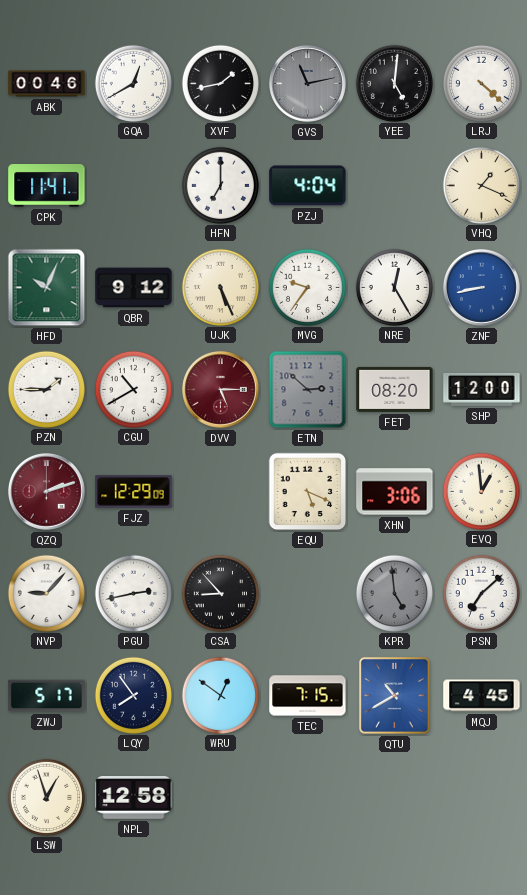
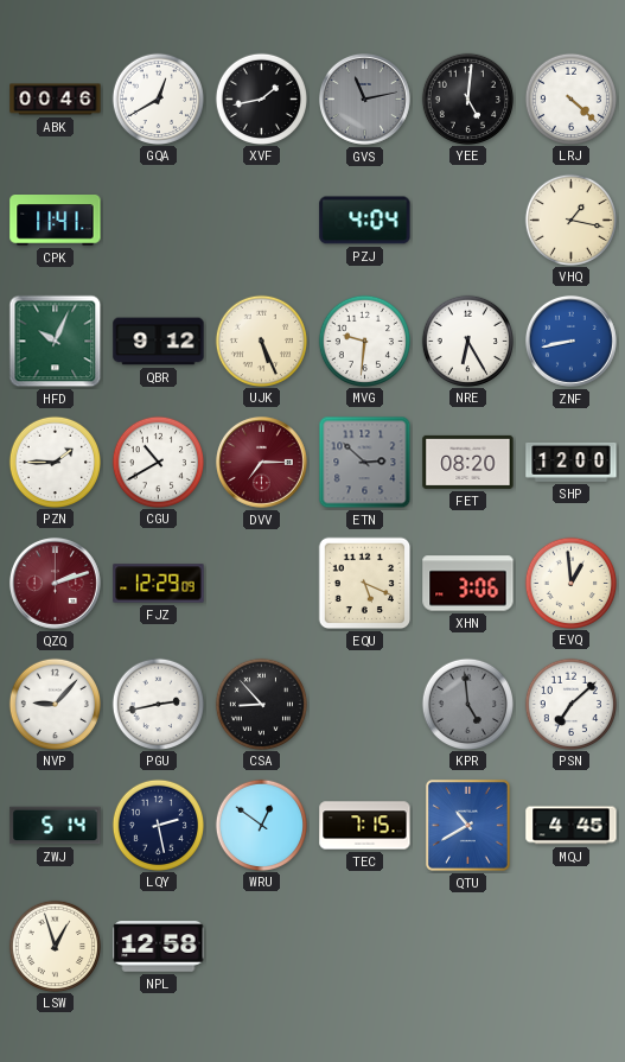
HFN: 7:00 -> none (220, 185)
VHQ: 1:19 -> 1:17 (570, 220)
MVG: 9:36 -> 9:31 (364, 341)
NRE: 12:25 -> 6:25 (467, 341)
DVV: 5:15 -> 7:15 (261, 462)
ZWJ: 5:17 -> 5:14 (56, 826)
LQY: 7:54 -> 2:28 (158, 825)
